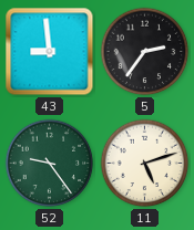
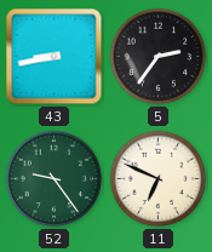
43: 8:59 -> 8:43 (55, 57)
11: 5:12 -> 6:49 (159, 179)
